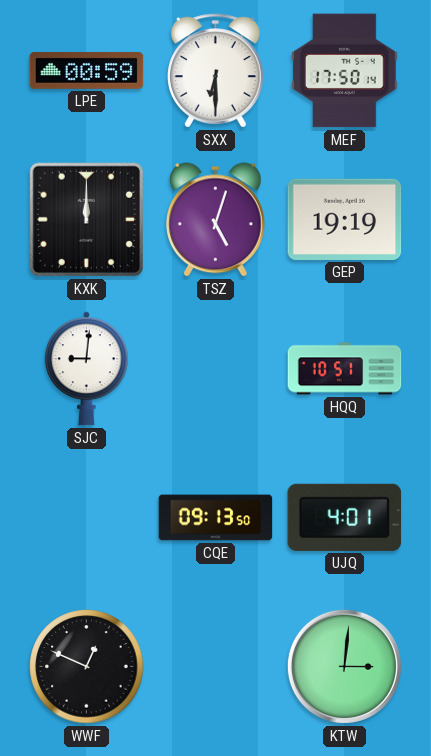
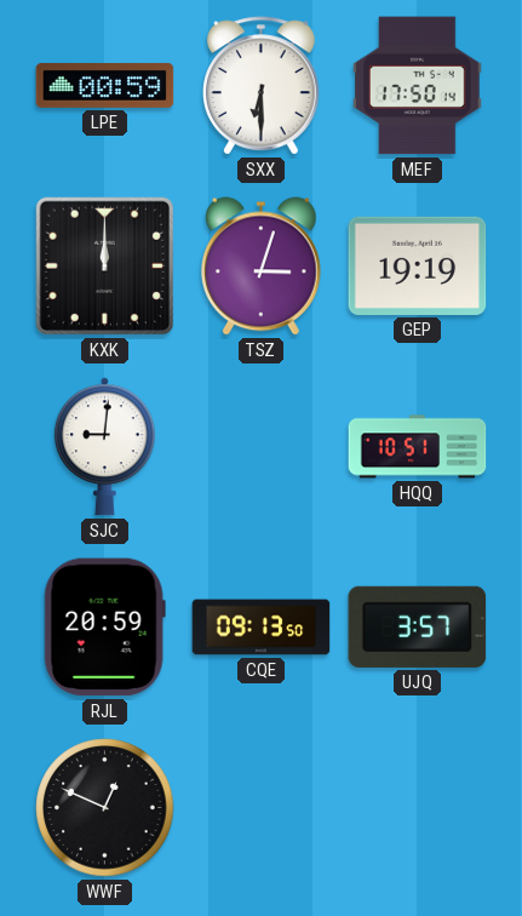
TSZ: 5:03 -> 3:03 (262, 267)
RJL: none -> 20:59 (104, 628)
UJQ: 4:01 -> 3:57 (418, 626)
KTW: 3:01 -> none (344, 666)
